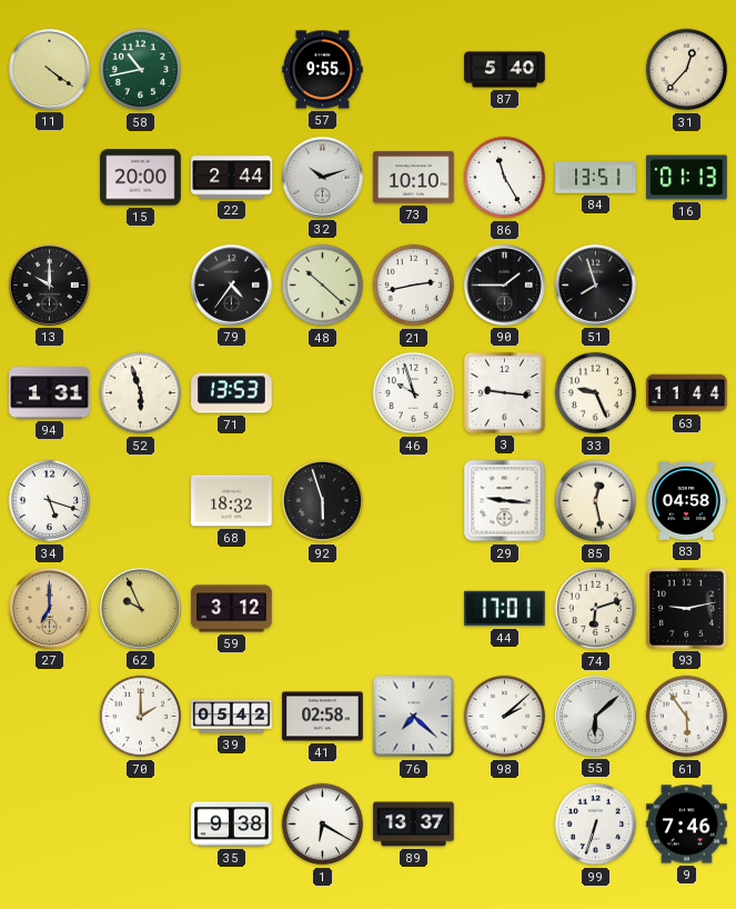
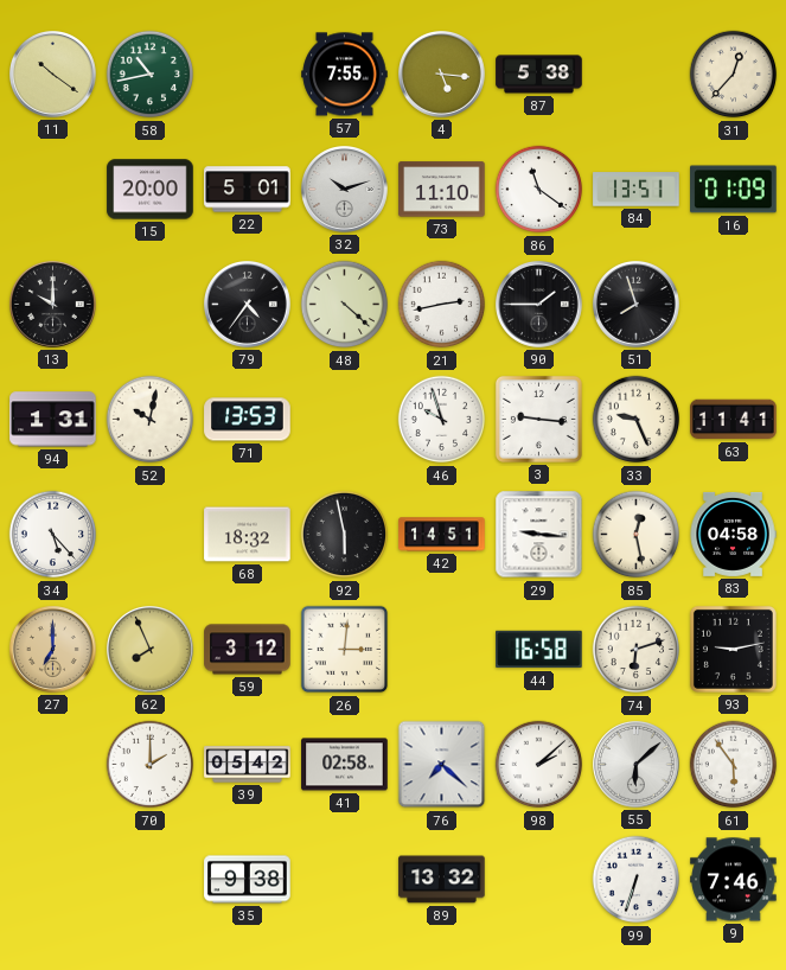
11: 4:21 -> 10:21 (53, 75)
57: 9:55 -> 7:55 (345, 75)
4: none -> 5:16 (442, 75)
87: 5:40 -> 5:38 (539, 75)
22: 2:44 -> 5:01 (248, 190)
73: 10:10 -> 11:10 (442, 190)
86: 11:25 -> 11:21 (539, 190)
16: 01:13 -> 01:09 (734, 190)
48: 10:22 -> 4:22 (345, 305)
52: 5:57 -> 10:02 (151, 420)
63: 11:44 -> 11:41 (734, 420)
34: 5:18 -> 5:23 (53, 535)
92: 5:57 -> 5:58 (345, 535)
42: none -> 14:51 (442, 535)
62: 9:56 -> 7:56 (151, 650)
26: none -> 3:01 (345, 650)
44: 17:01 -> 16:58 (539, 650)
1: 6:20 -> none (323, 825)
89: 13:37 -> 13:32 (442, 880)
